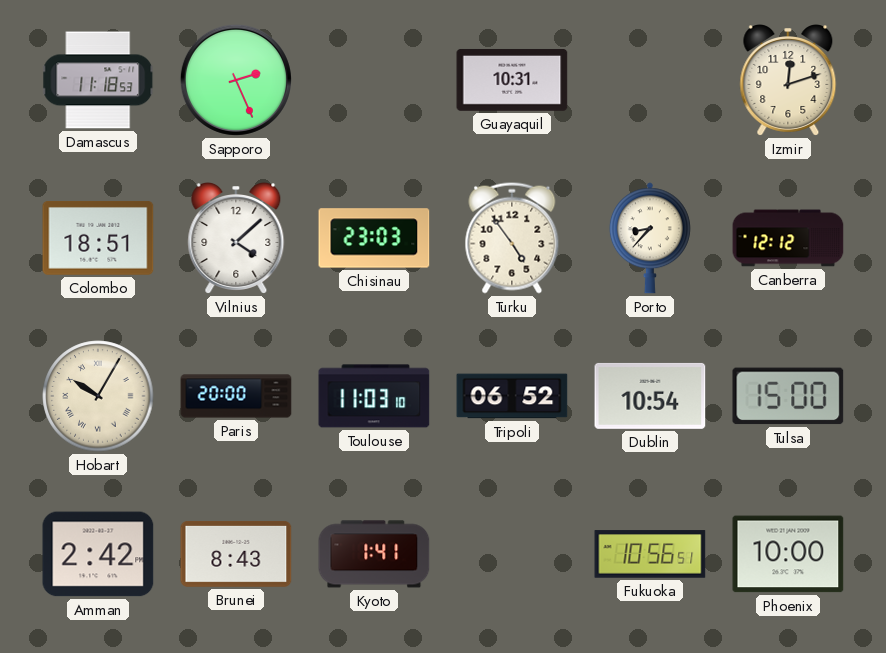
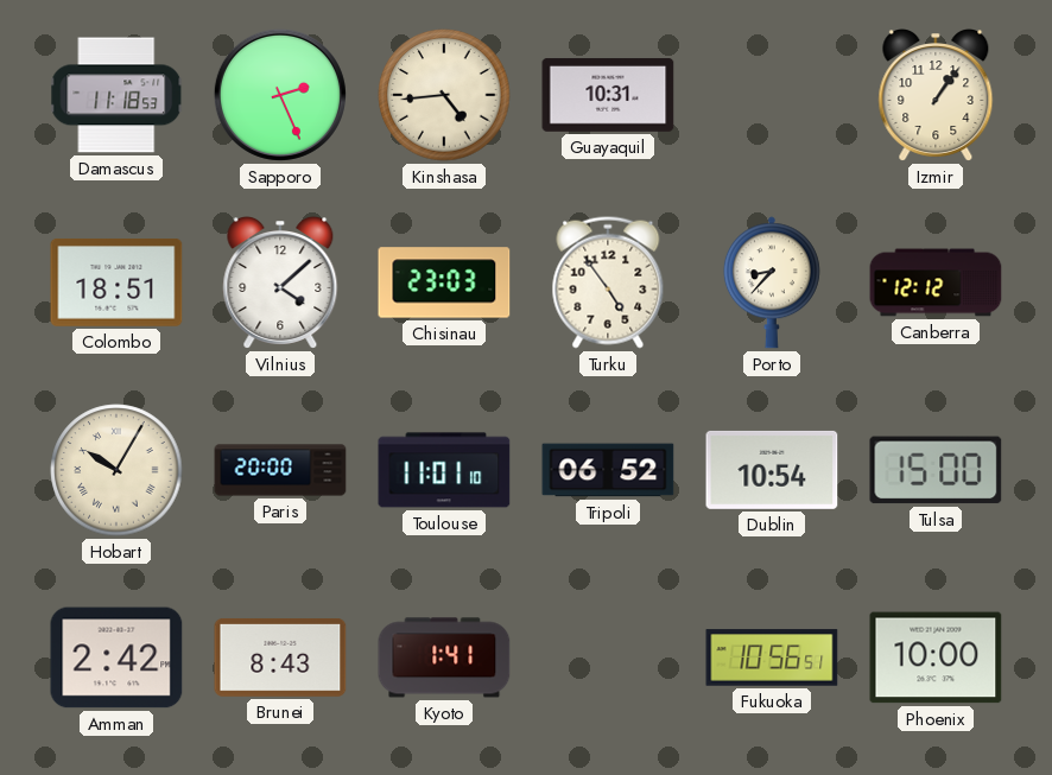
Kinshasa: none -> 4:44 (444, 95)
Izmir: 12:12 -> 1:06 (936, 96)
Toulouse: 11:03 -> 11:01 (444, 470)
